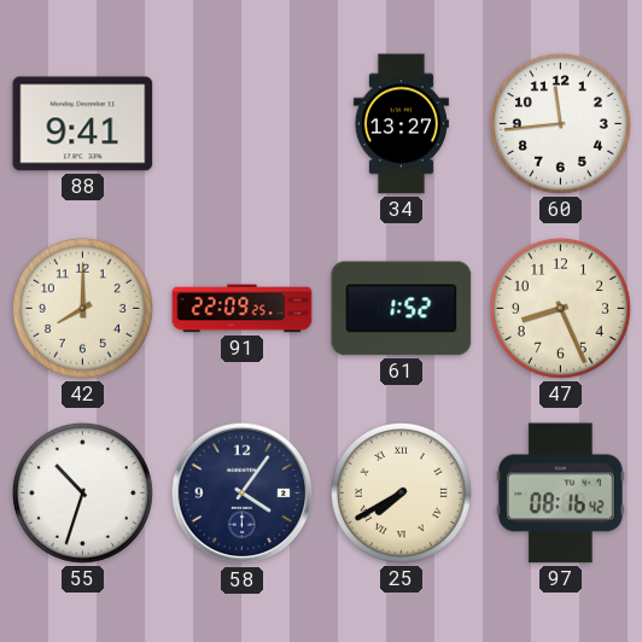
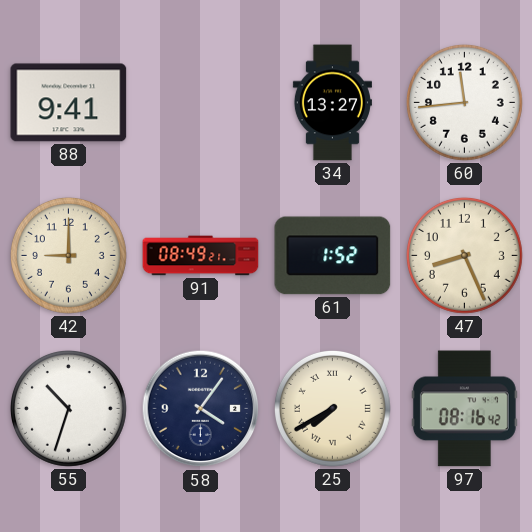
42: 8:00 -> 9:00 (68, 255)
91: 22:09 -> 08:49 (201, 256)
